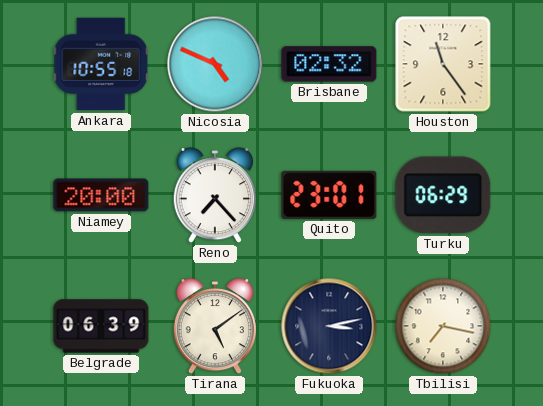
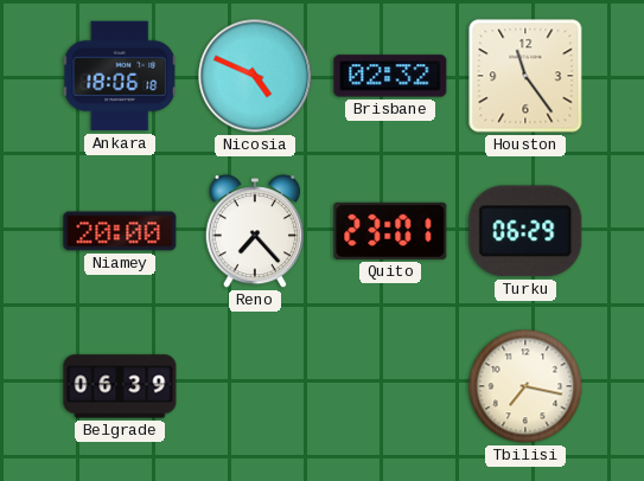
Ankara: 10:55 -> 18:06 (120, 76)
Tirana: 5:09 -> none (214, 326)
Fukuoka: 3:13 -> none (329, 326)
